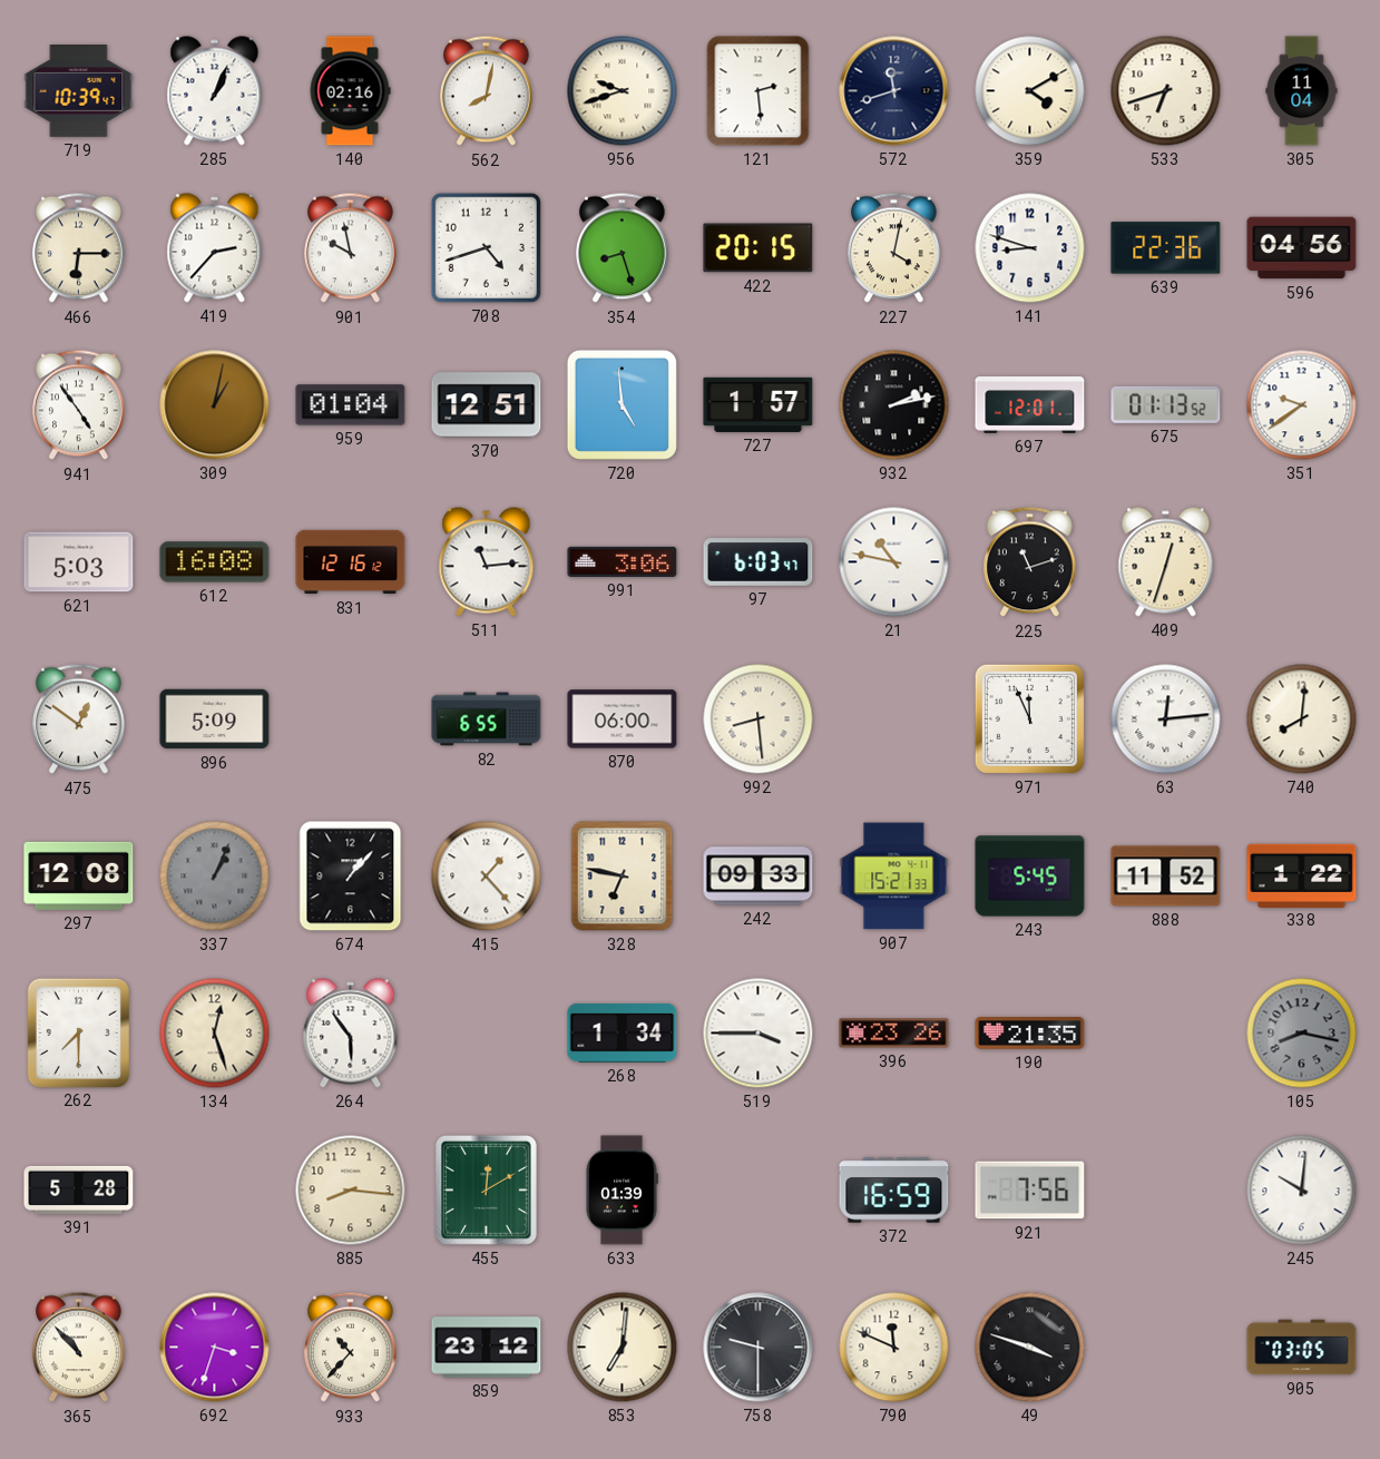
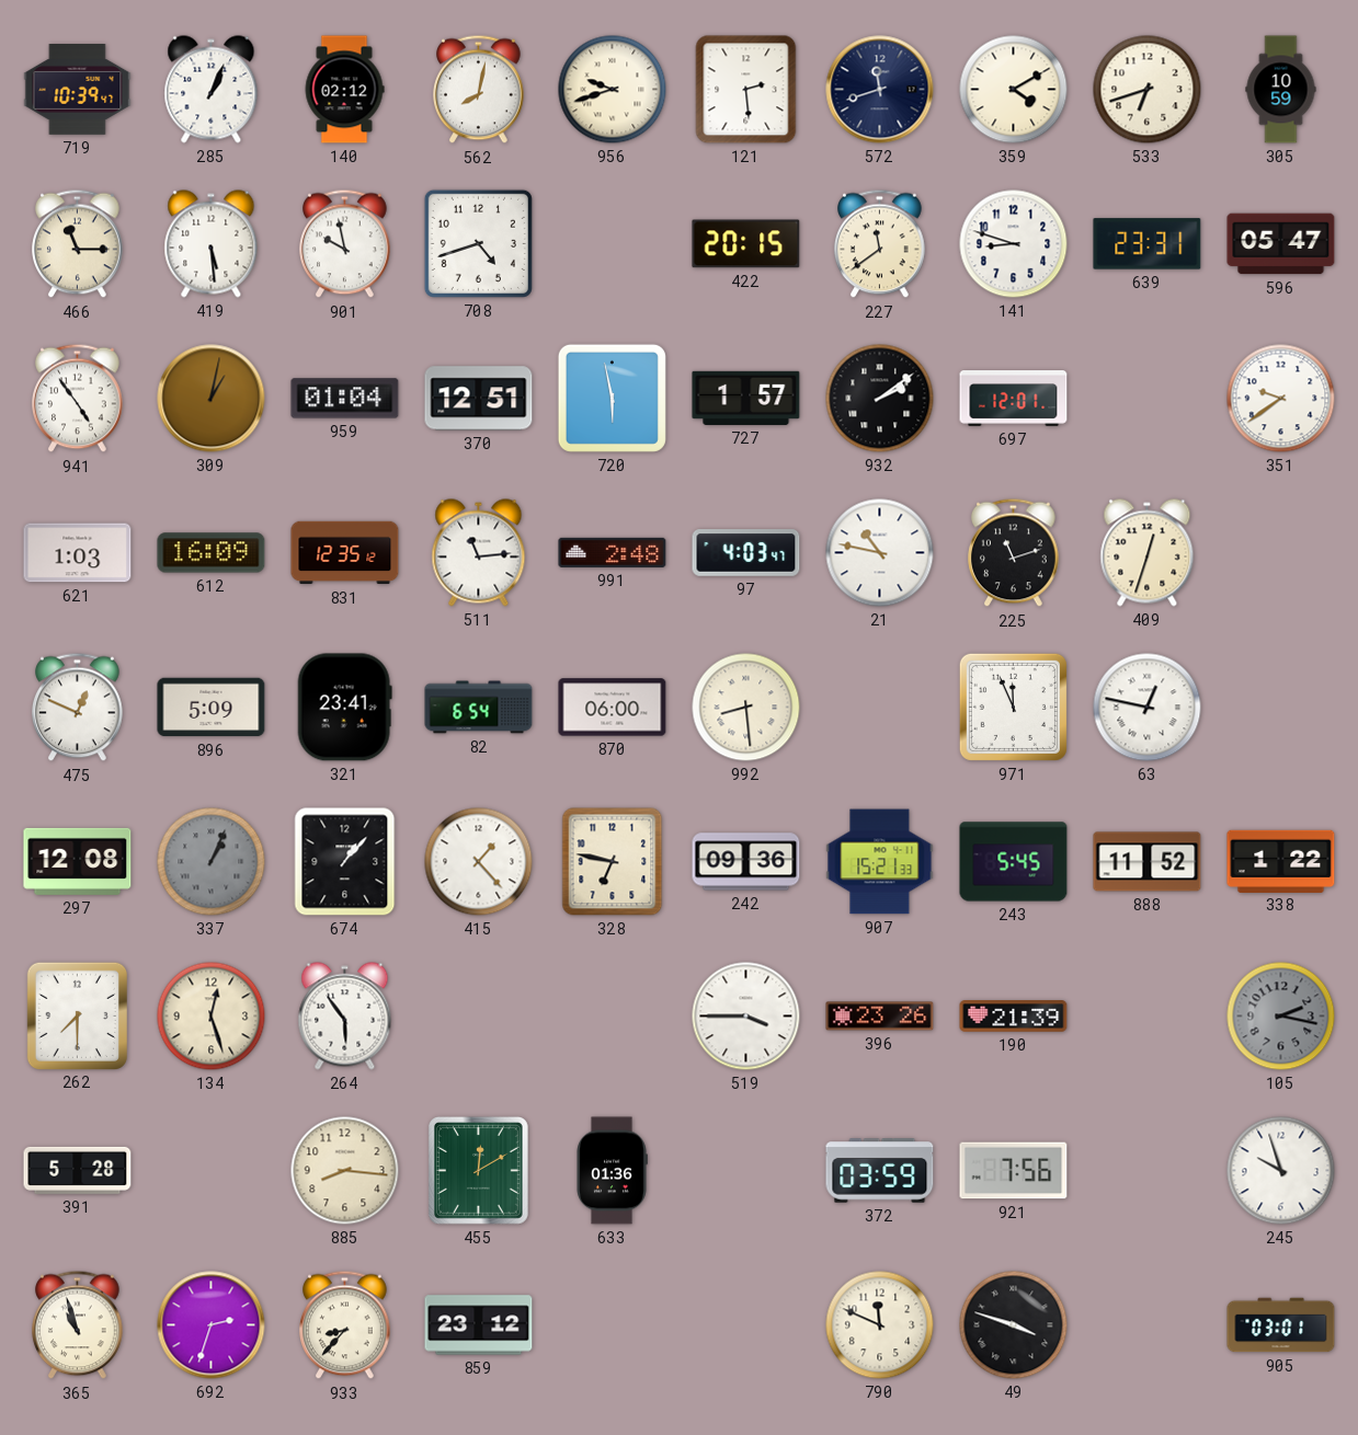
140: 02:16 -> 02:12 (344, 90)
305: 11:04 -> 10:59 (1281, 90)
466: 6:15 -> 11:15 (78, 244)
419: 2:37 -> 5:29 (212, 244)
354: 8:27 -> none (623, 248)
227: 4:02 -> 11:39 (880, 244)
639: 22:36 -> 23:31 (1148, 244)
596: 04:56 -> 05:47 (1281, 244)
720: 4:59 -> 5:58 (612, 398)
932: 2:13 -> 2:09 (880, 399)
675: 01:13 -> none (1166, 404)
621: 5:03 -> 1:03 (78, 553)
612: 16:08 -> 16:09 (212, 553)
831: 12:16 -> 12:35 (345, 553)
991: 3:06 -> 2:48 (613, 552)
97: 6:03 -> 4:03 (746, 553)
475: 12:51 -> 12:49 (78, 708)
321: none -> 23:41 (344, 708)
82: 6:55 -> 6:54 (479, 708)
63: 12:14 -> 12:47 (1148, 708)
740: 8:01 -> none (1302, 719)
242: 09:33 -> 09:36 (746, 862)
268: 1:34 -> none (623, 1034)
190: 21:35 -> 21:39 (1014, 1017)
105: 8:17 -> 2:17 (1281, 1017)
633: 01:39 -> 01:36 (612, 1171)
372: 16:59 -> 03:59 (880, 1171)
245: 10:01 -> 9:57 (1281, 1171)
365: 10:53 -> 10:57 (78, 1325)
692: 3:33 -> 2:33 (212, 1325)
933: 10:37 -> 8:37 (345, 1325)
853: 7:01 -> none (623, 1348)
758: 9:30 -> none (758, 1348)
905: 03:05 -> 03:01 (1281, 1325)
